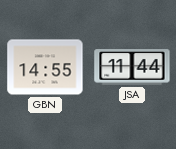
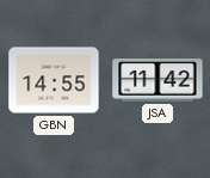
JSA: 11:44 -> 11:42 (157, 80)
